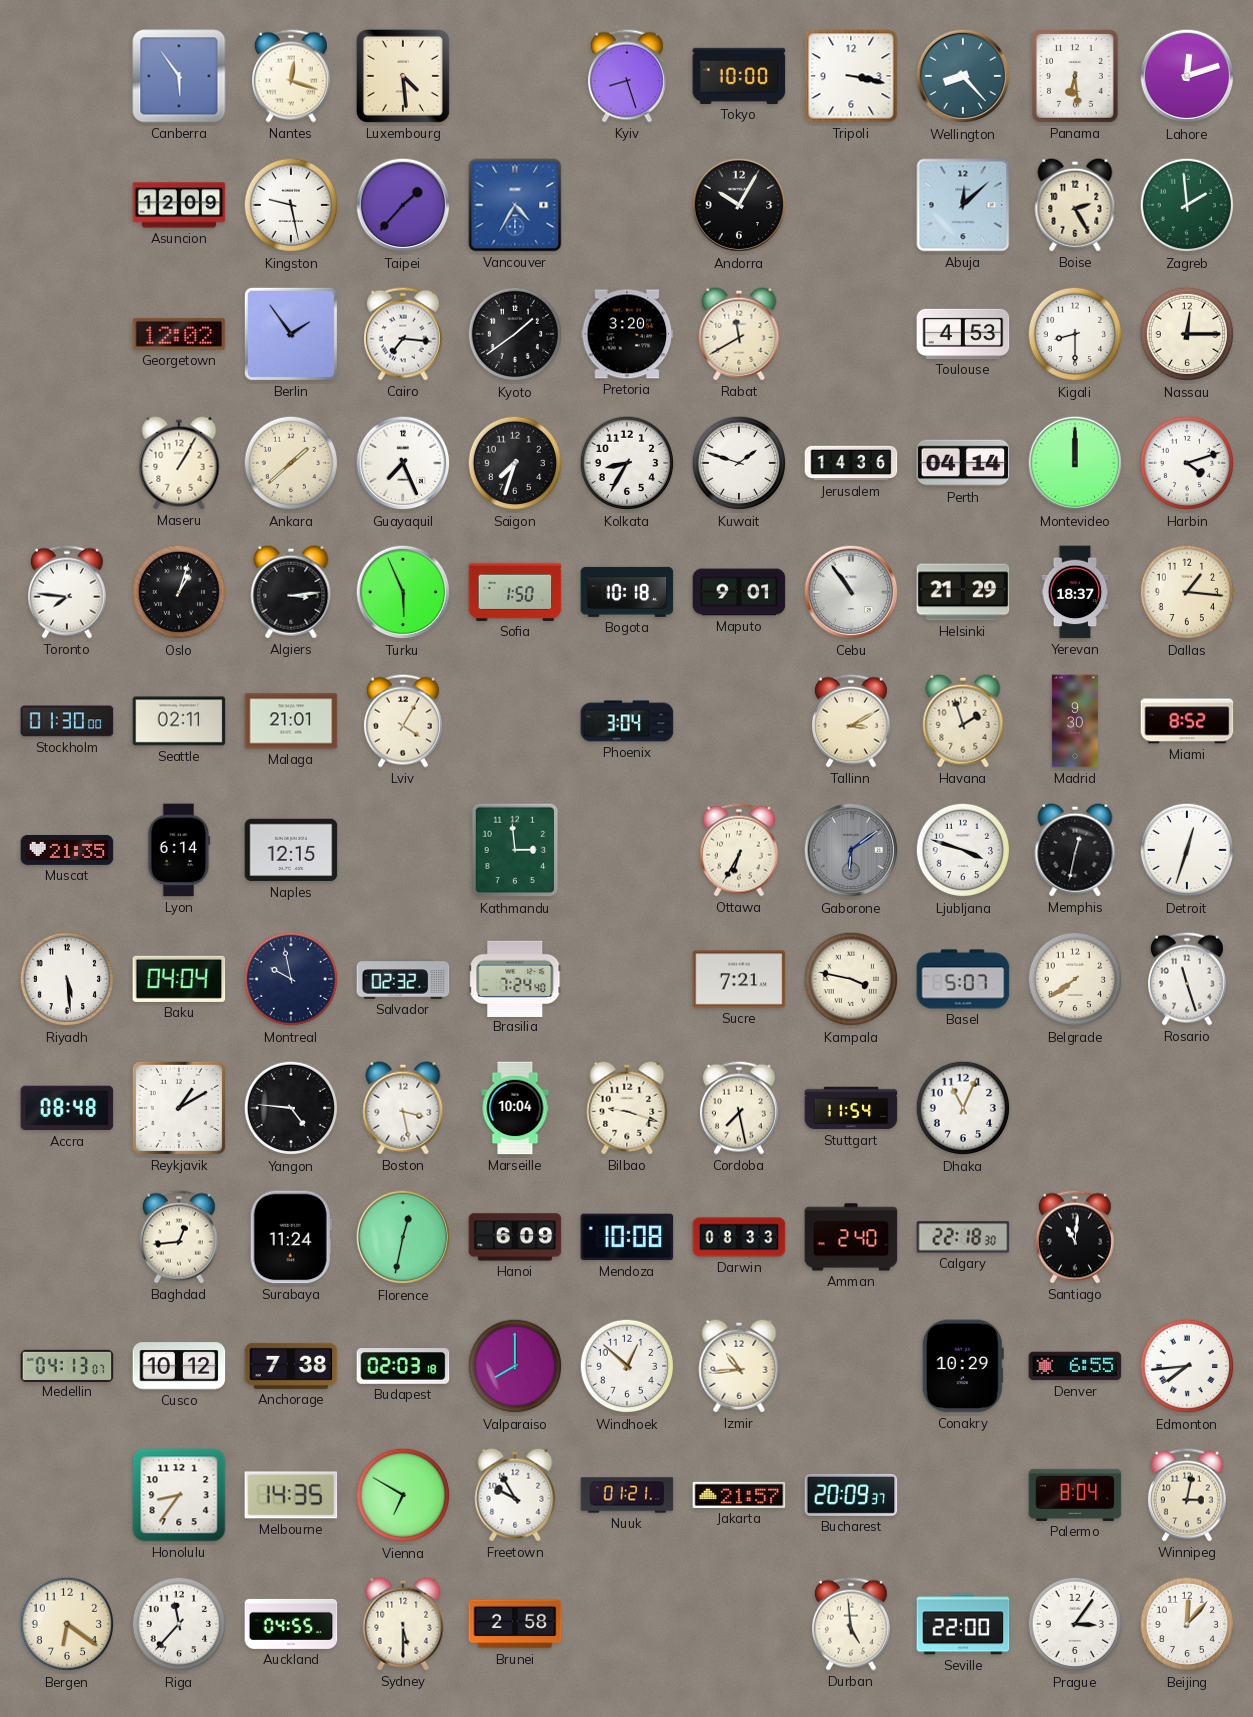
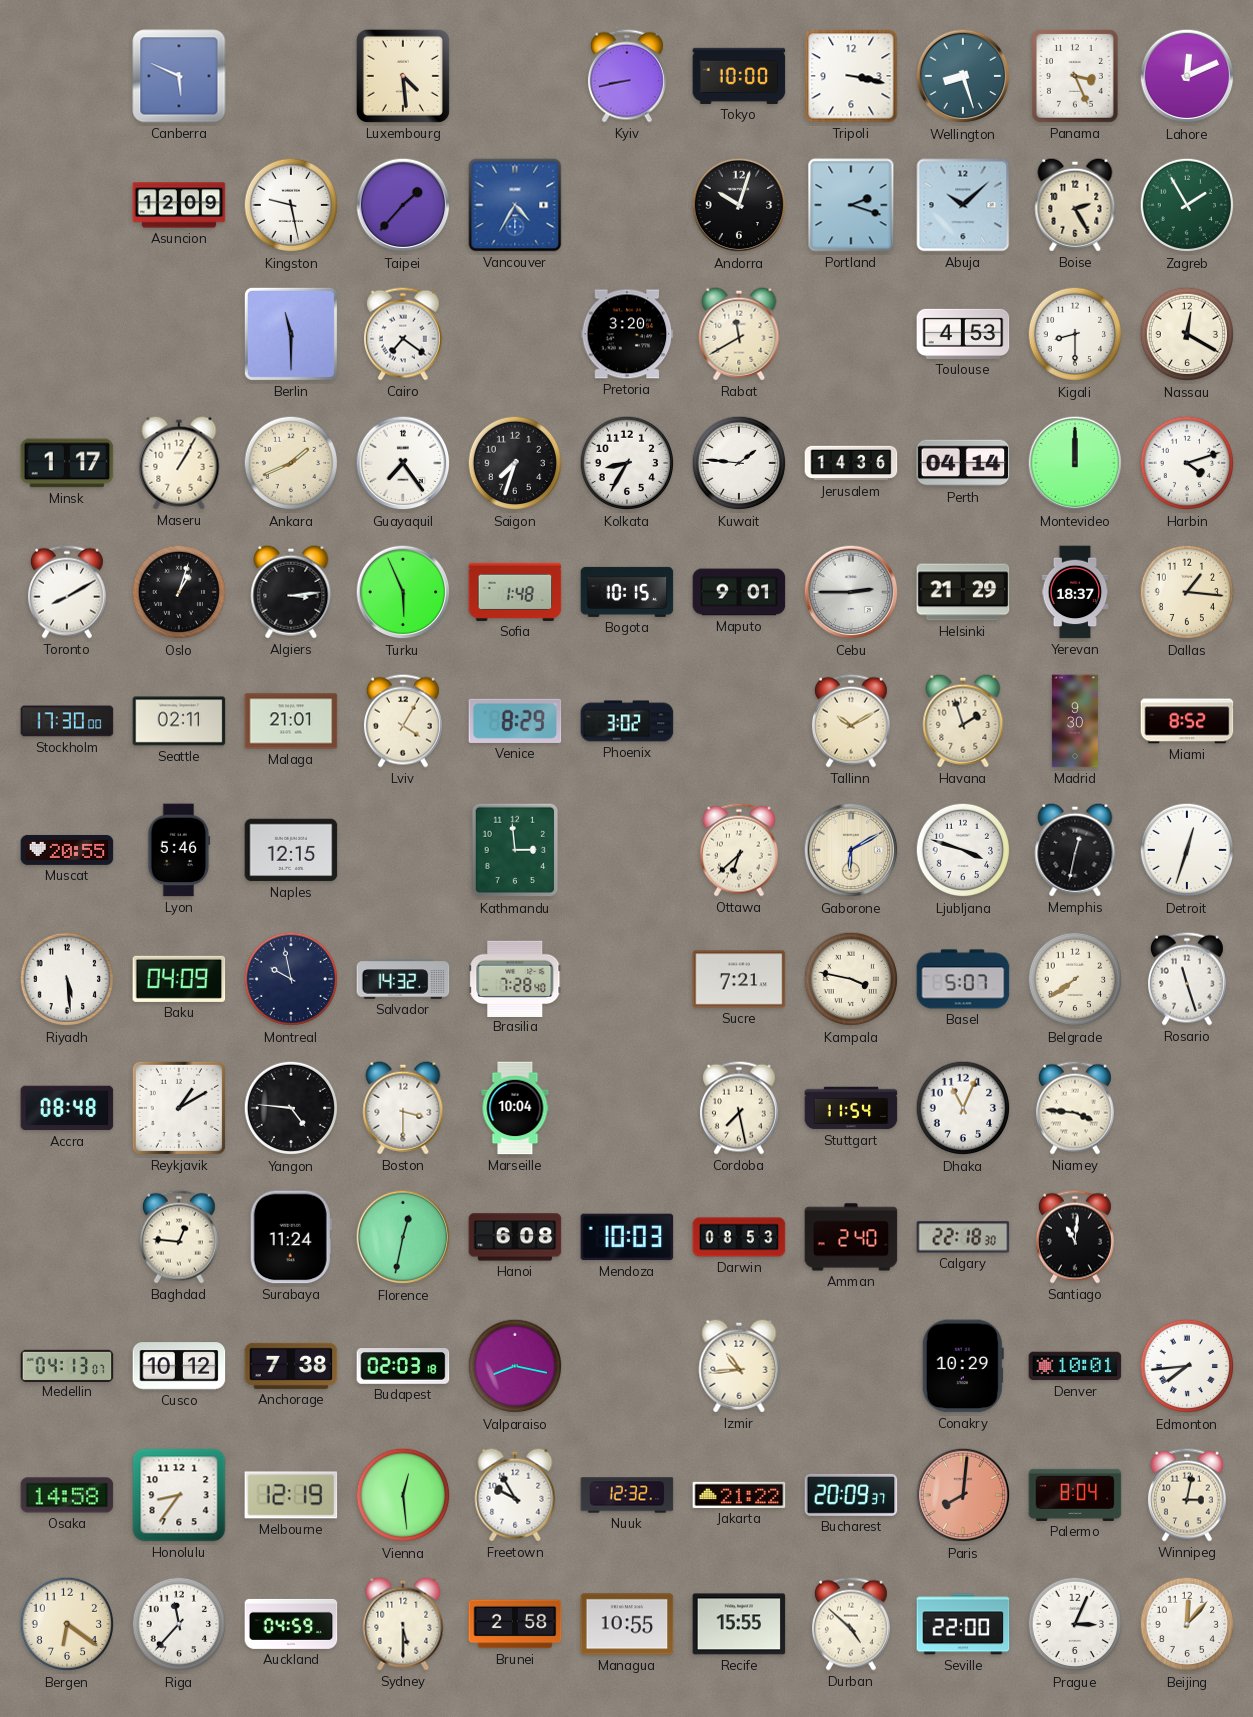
Canberra: 5:54 -> 5:49 (179, 76)
Nantes: 12:18 -> none (291, 76)
Kyiv: 8:27 -> 8:43 (627, 76)
Wellington: 8:23 -> 8:27 (963, 76)
Panama: 6:29 -> 3:26 (1075, 76)
Lahore: 12:12 -> 12:11 (1187, 76)
Andorra: 10:05 -> 10:03 (739, 205)
Portland: none -> 2:18 (851, 205)
Abuja: 12:08 -> 10:08 (963, 205)
Zagreb: 1:59 -> 1:55 (1187, 205)
Georgetown: 12:02 -> none (179, 334)
Berlin: 1:54 -> 11:30 (291, 334)
Cairo: 7:16 -> 7:21 (403, 334)
Kyoto: 1:39 -> none (515, 334)
Nassau: 12:15 -> 12:20 (1187, 334)
Minsk: none -> 1:17 (67, 463)
Ankara: 1:38 -> 1:41 (291, 463)
Guayaquil: 7:26 -> 7:24 (403, 463)
Kuwait: 1:48 -> 1:46 (739, 463)
Toronto: 7:46 -> 8:10 (67, 592)
Sofia: 1:50 -> 1:48 (515, 592)
Bogota: 10:18 -> 10:15 (627, 592)
Cebu: 10:54 -> 2:45 (851, 592)
Stockholm: 01:30 -> 17:30 (67, 721)
Venice: none -> 8:29 (515, 721)
Phoenix: 3:04 -> 3:02 (627, 721)
Tallinn: 3:10 -> 10:10 (851, 721)
Muscat: 21:35 -> 20:55 (67, 850)
Lyon: 6:14 -> 5:46 (179, 850)
Ottawa: 6:35 -> 6:38 (739, 850)
Gaborone: 6:09 -> 6:10 (851, 850)
Gaborone dial: grey -> cream (851, 850)
Baku: 04:04 -> 04:09 (179, 979)
Salvador: 02:32 -> 14:32 (403, 979)
Brasilia: 7:24 -> 7:28 (515, 978)
Boston: 3:28 -> 3:30 (403, 1108)
Bilbao: 9:18 -> none (627, 1108)
Niamey: none -> 3:46 (1075, 1108)
Baghdad: 12:44 -> 12:46 (179, 1237)
Hanoi: 6:09 -> 6:08 (515, 1237)
Mendoza: 10:08 -> 10:03 (627, 1237)
Darwin: 08:33 -> 08:53 (739, 1237)
Valparaiso: 8:00 -> 8:17 (515, 1366)
Windhoek: 12:52 -> none (627, 1366)
Denver: 6:55 -> 10:01 (1075, 1366)
Osaka: none -> 14:58 (67, 1495)
Melbourne: 14:35 -> 12:19 (291, 1495)
Vienna: 6:50 -> 12:29 (403, 1495)
Nuuk: 01:21 -> 12:32 (627, 1495)
Jakarta: 21:57 -> 21:22 (739, 1495)
Paris: none -> 8:01 (963, 1495)
Auckland: 04:55 -> 04:59 (291, 1624)
Managua: none -> 10:55 (627, 1624)
Recife: none -> 15:55 (739, 1624)
Durban: 4:59 -> 4:52 (851, 1624)
Prague: 3:06 -> 3:04 (1075, 1624)
